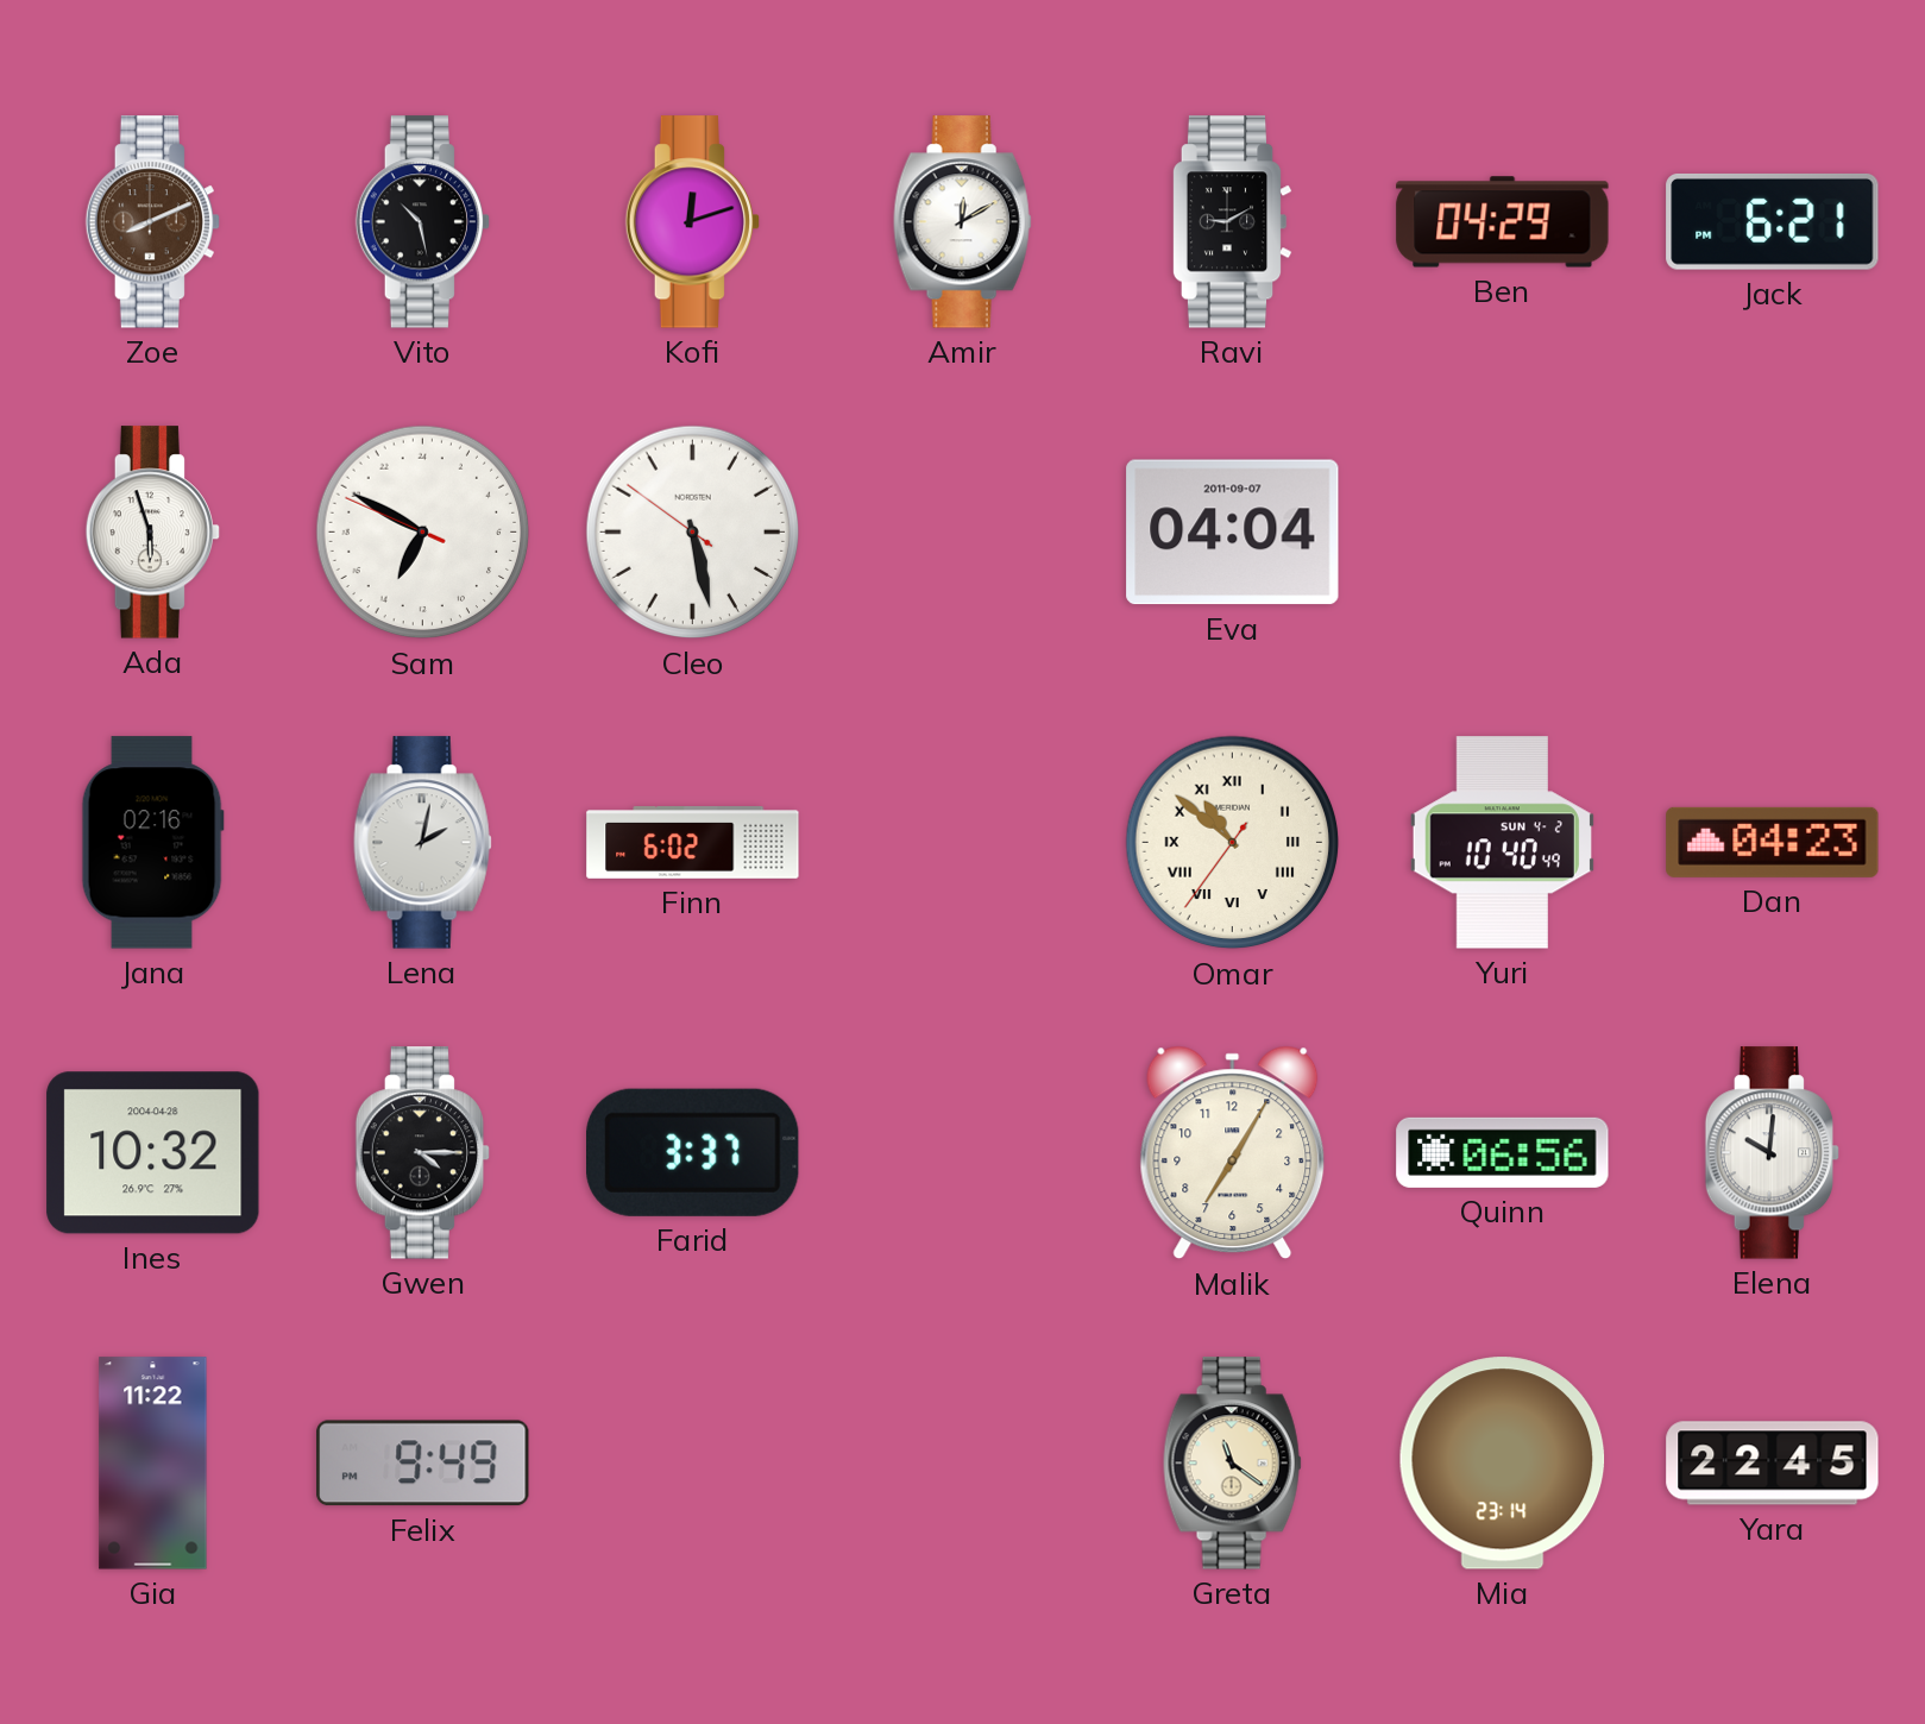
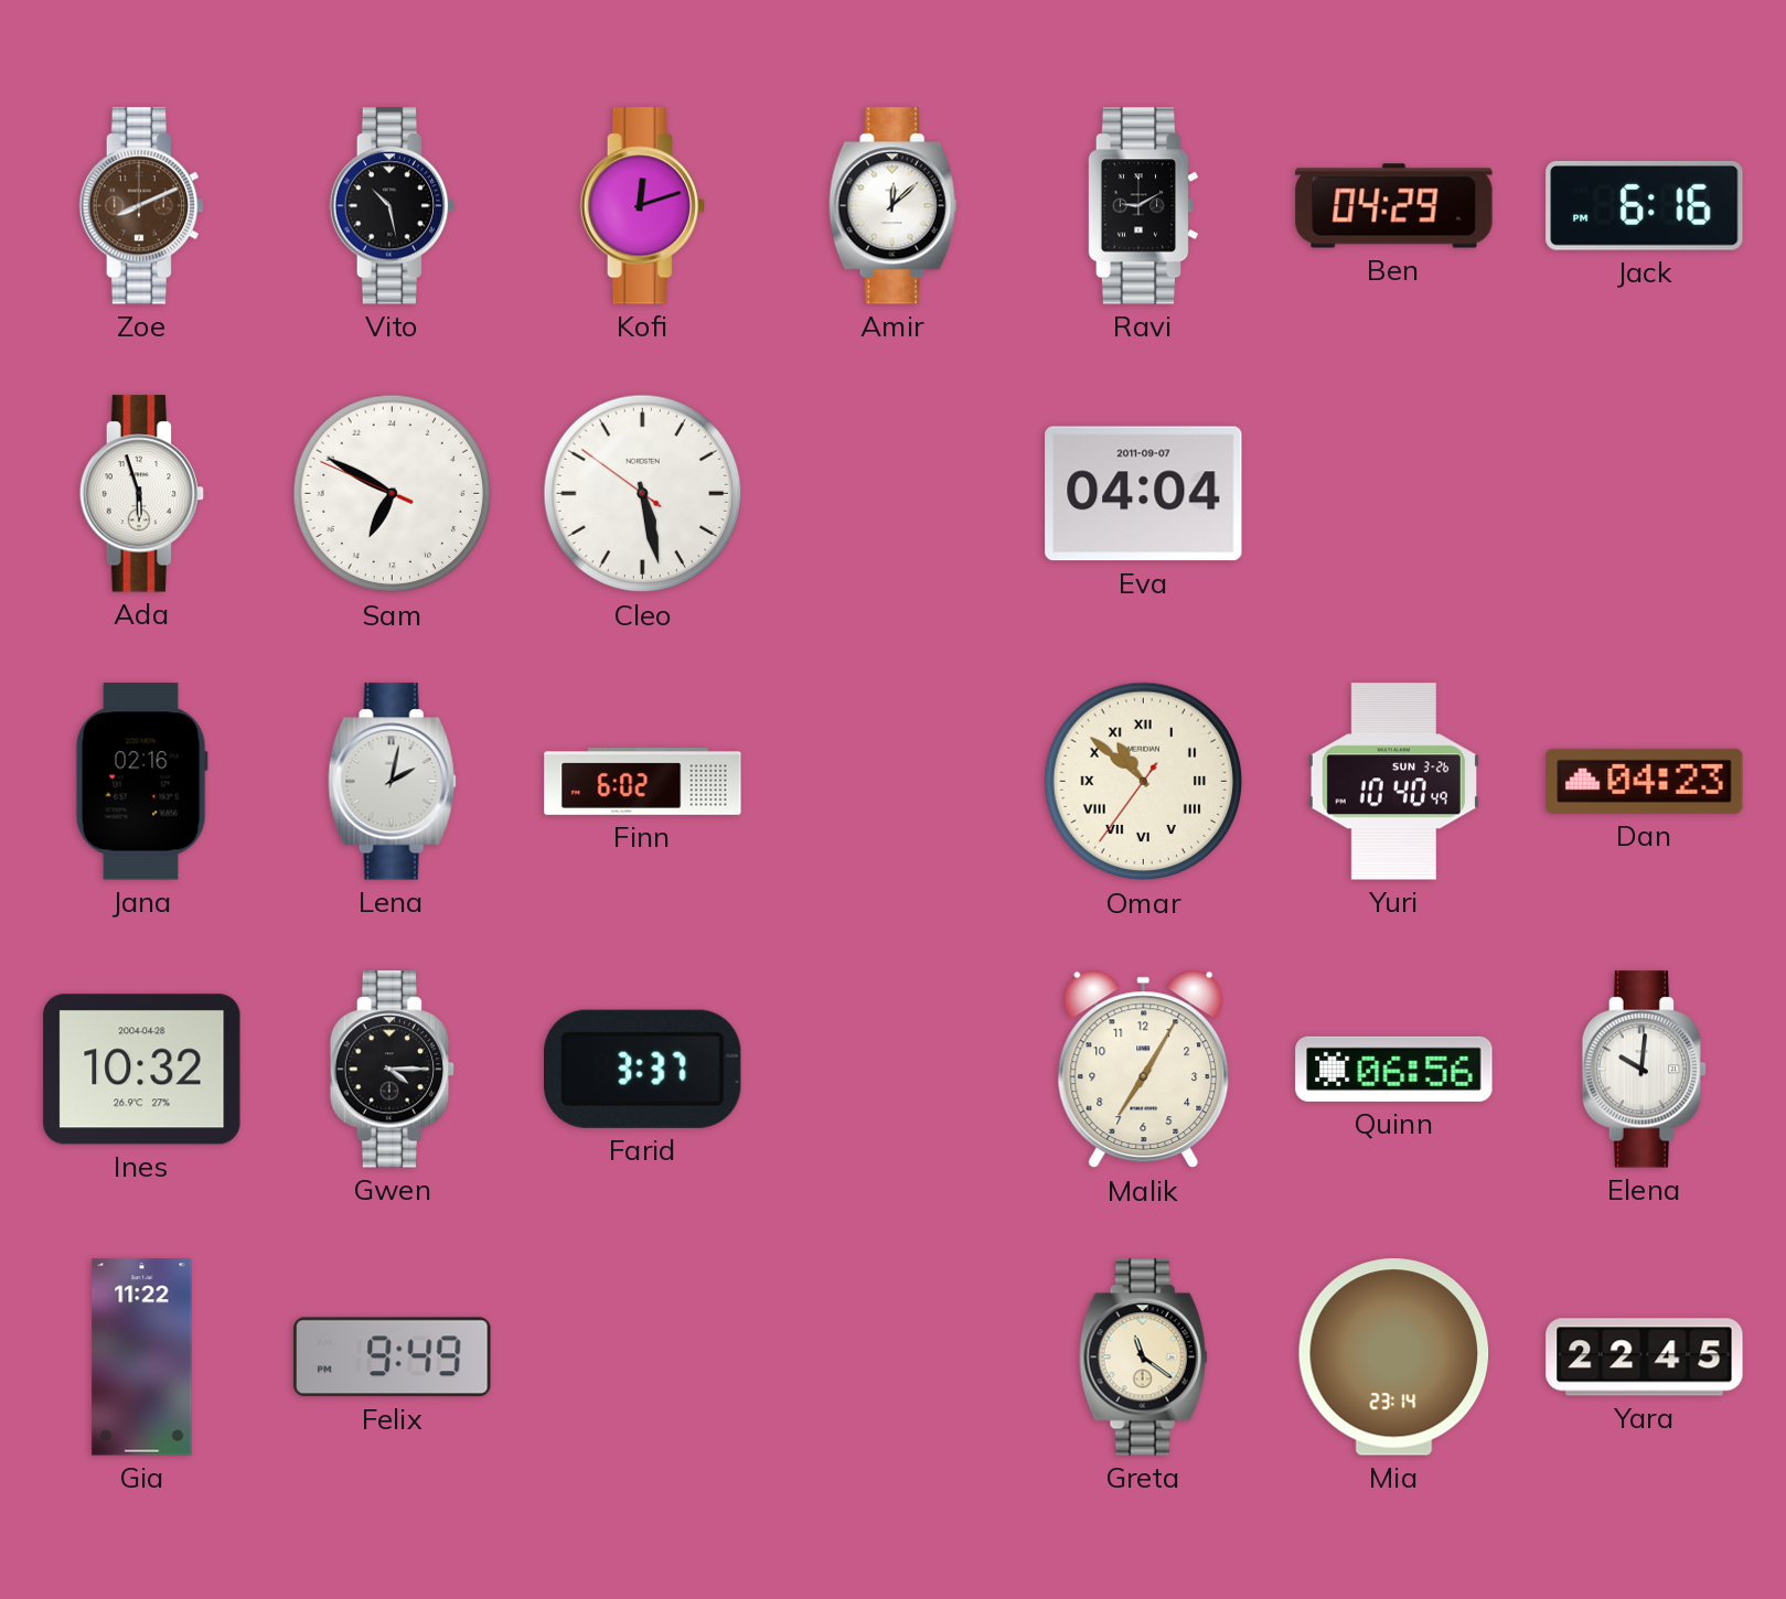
Amir: 12:10 -> 12:08 (892, 206)
Jack: 6:21 -> 6:16 (1645, 205)
Yuri date: SUN 4-2 -> SUN 3-26 (1393, 782)
